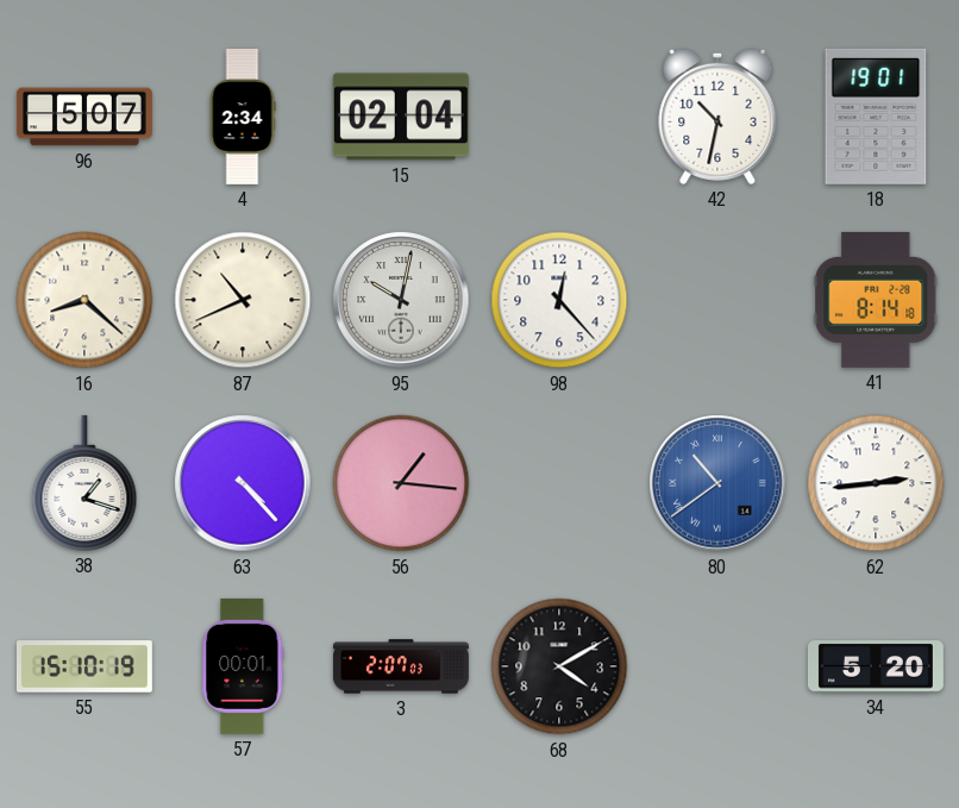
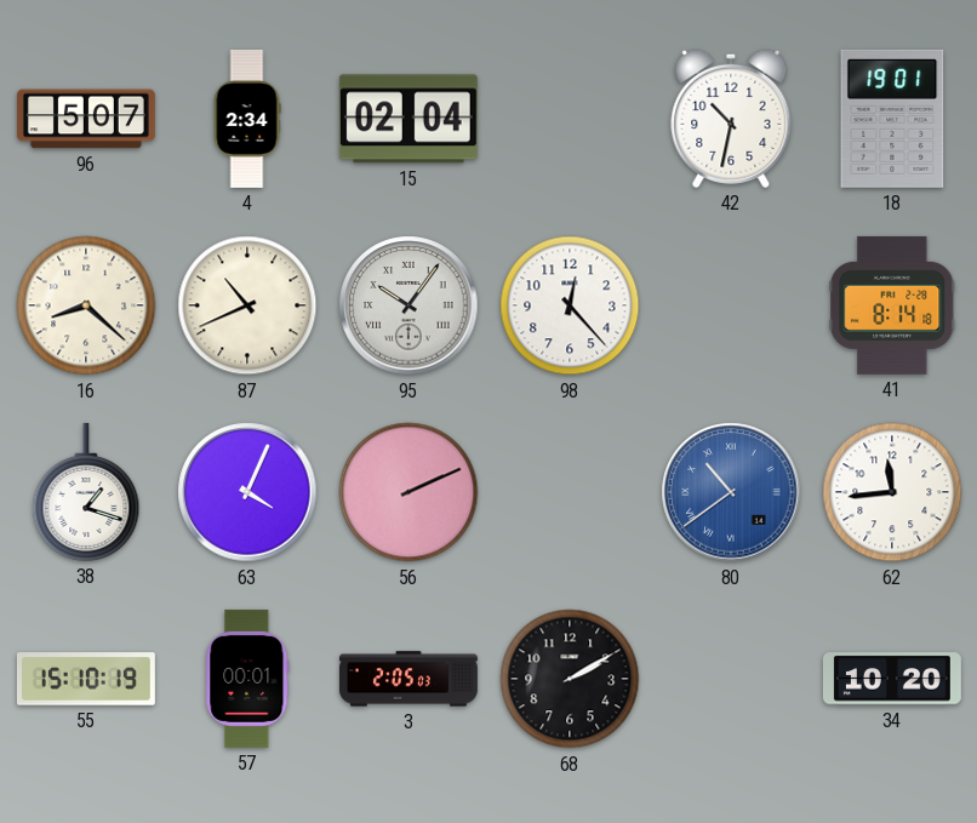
95: 10:02 -> 10:06 (408, 305)
63: 4:23 -> 4:04 (247, 492)
56: 1:16 -> 2:11 (408, 492)
62: 2:44 -> 11:44 (892, 492)
3: 2:07 -> 2:05 (408, 679)
68: 4:10 -> 2:10 (570, 679)
34: 5:20 -> 10:20 (892, 679)
